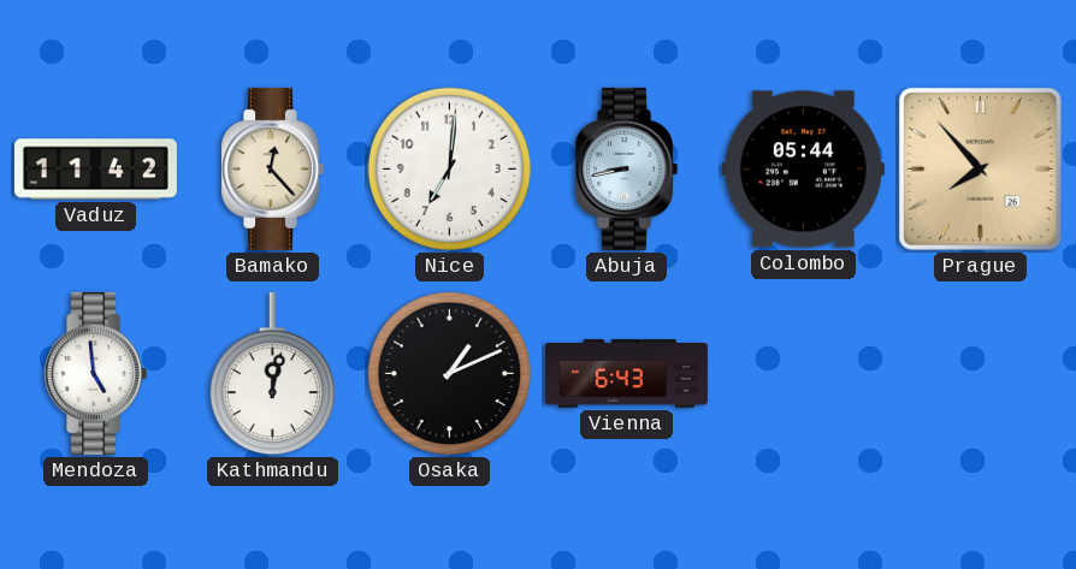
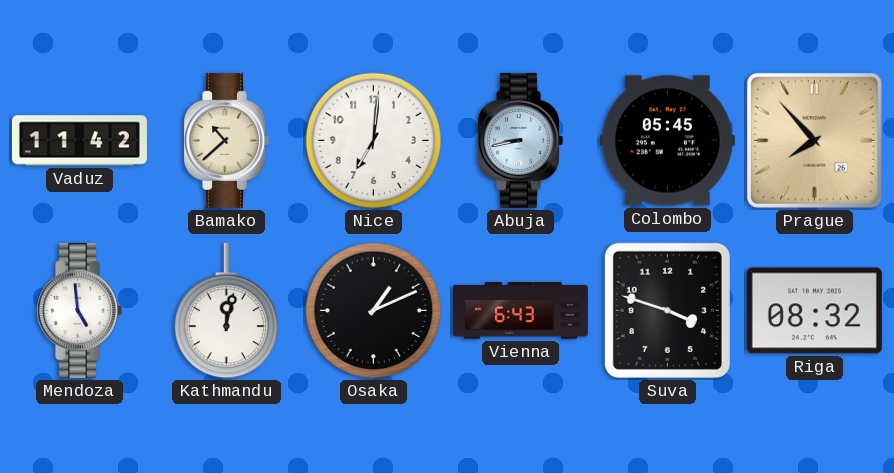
Bamako: 12:23 -> 10:38 (226, 140)
Colombo: 05:44 -> 05:45 (667, 141)
Suva: none -> 3:48 (667, 310)
Riga: none -> 08:32 (814, 311)
